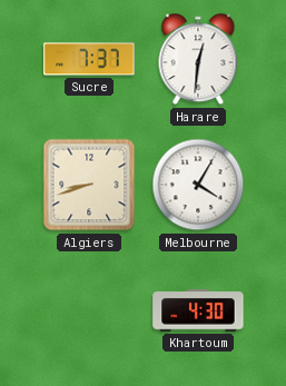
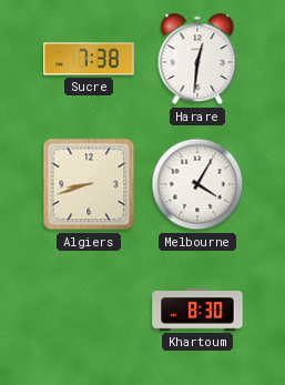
Sucre: 7:37 -> 7:38 (89, 59)
Khartoum: 4:30 -> 8:30 (197, 310)
